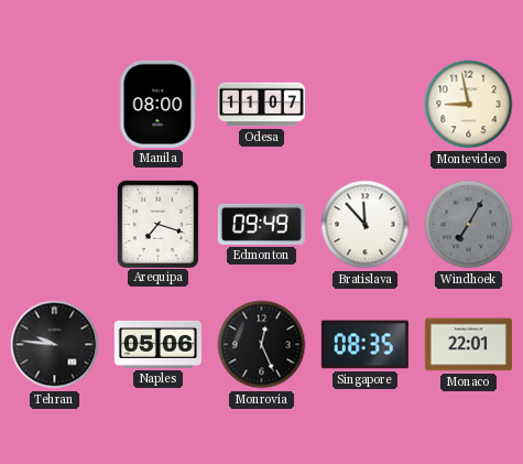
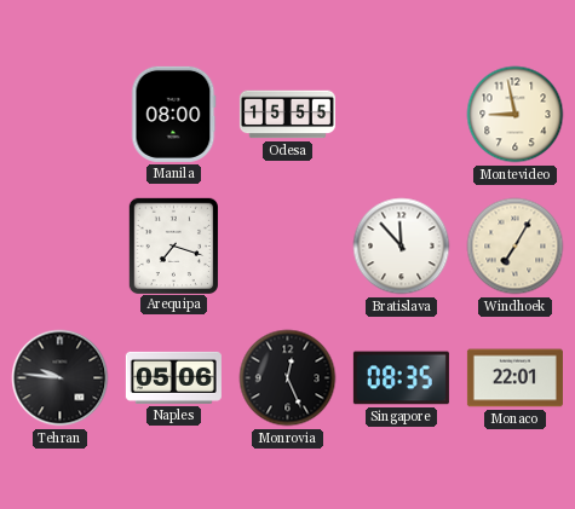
Odesa: 11:07 -> 15:55 (287, 115)
Edmonton: 09:49 -> none (261, 224)
Windhoek dial: grey -> cream (516, 247)
